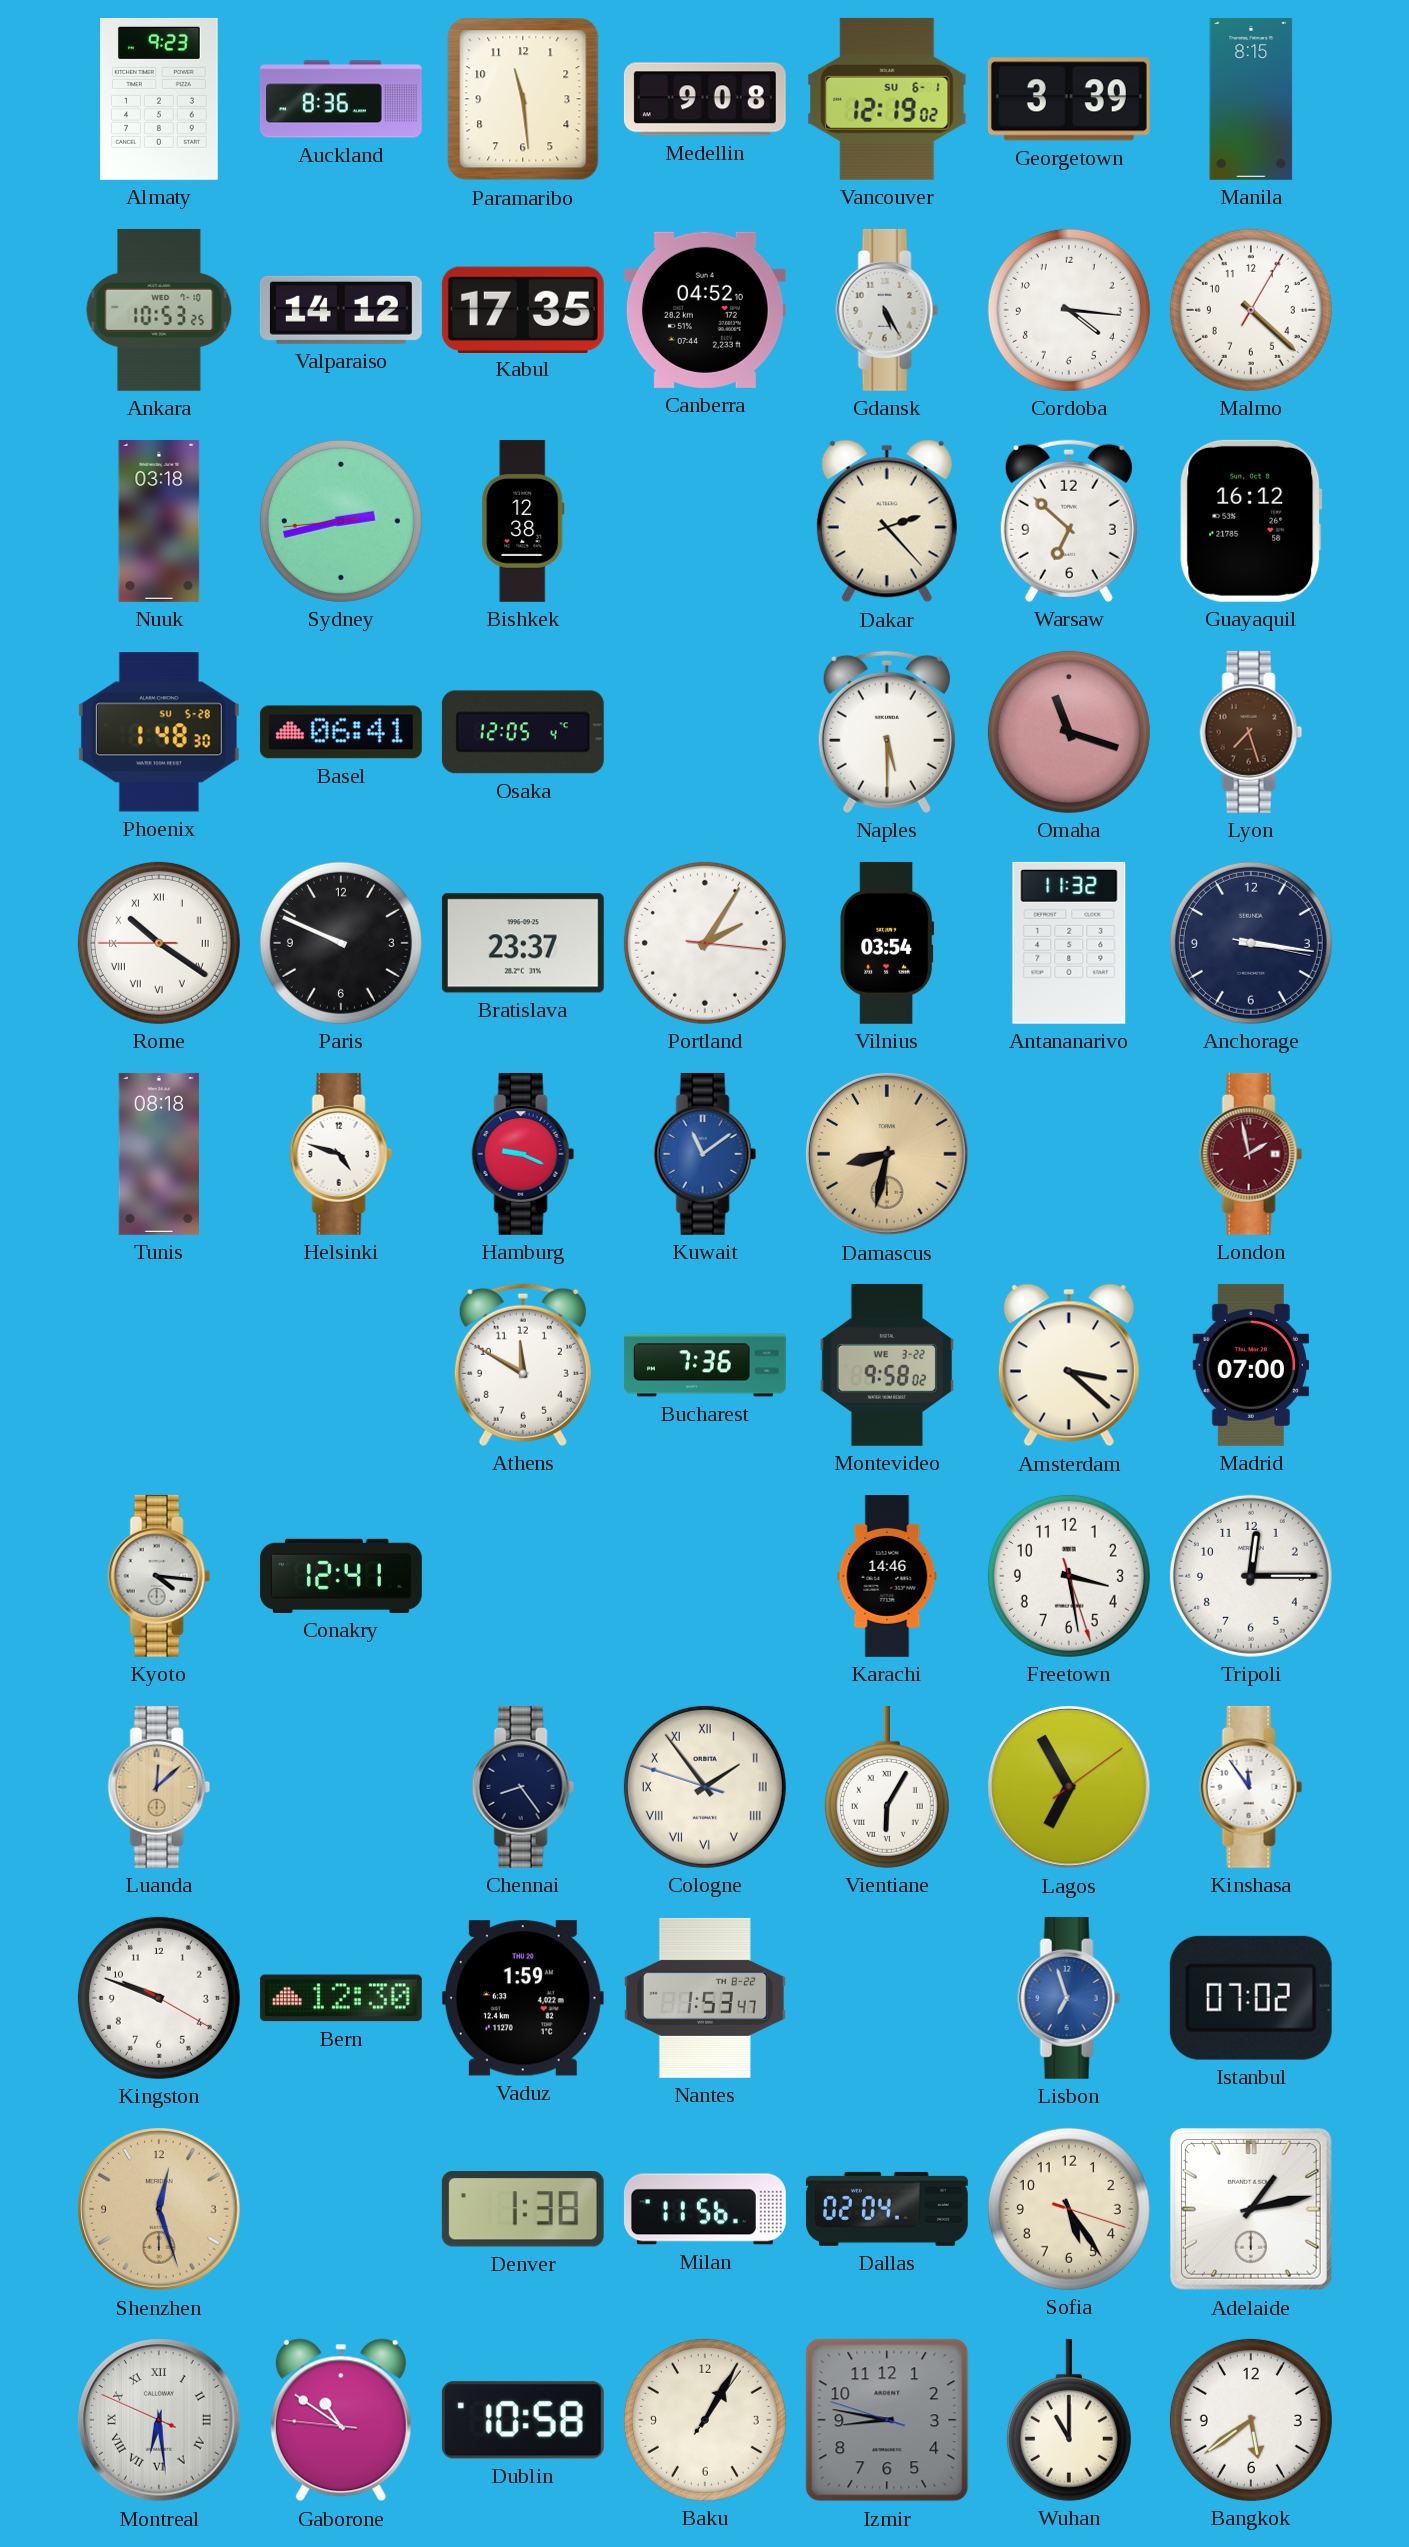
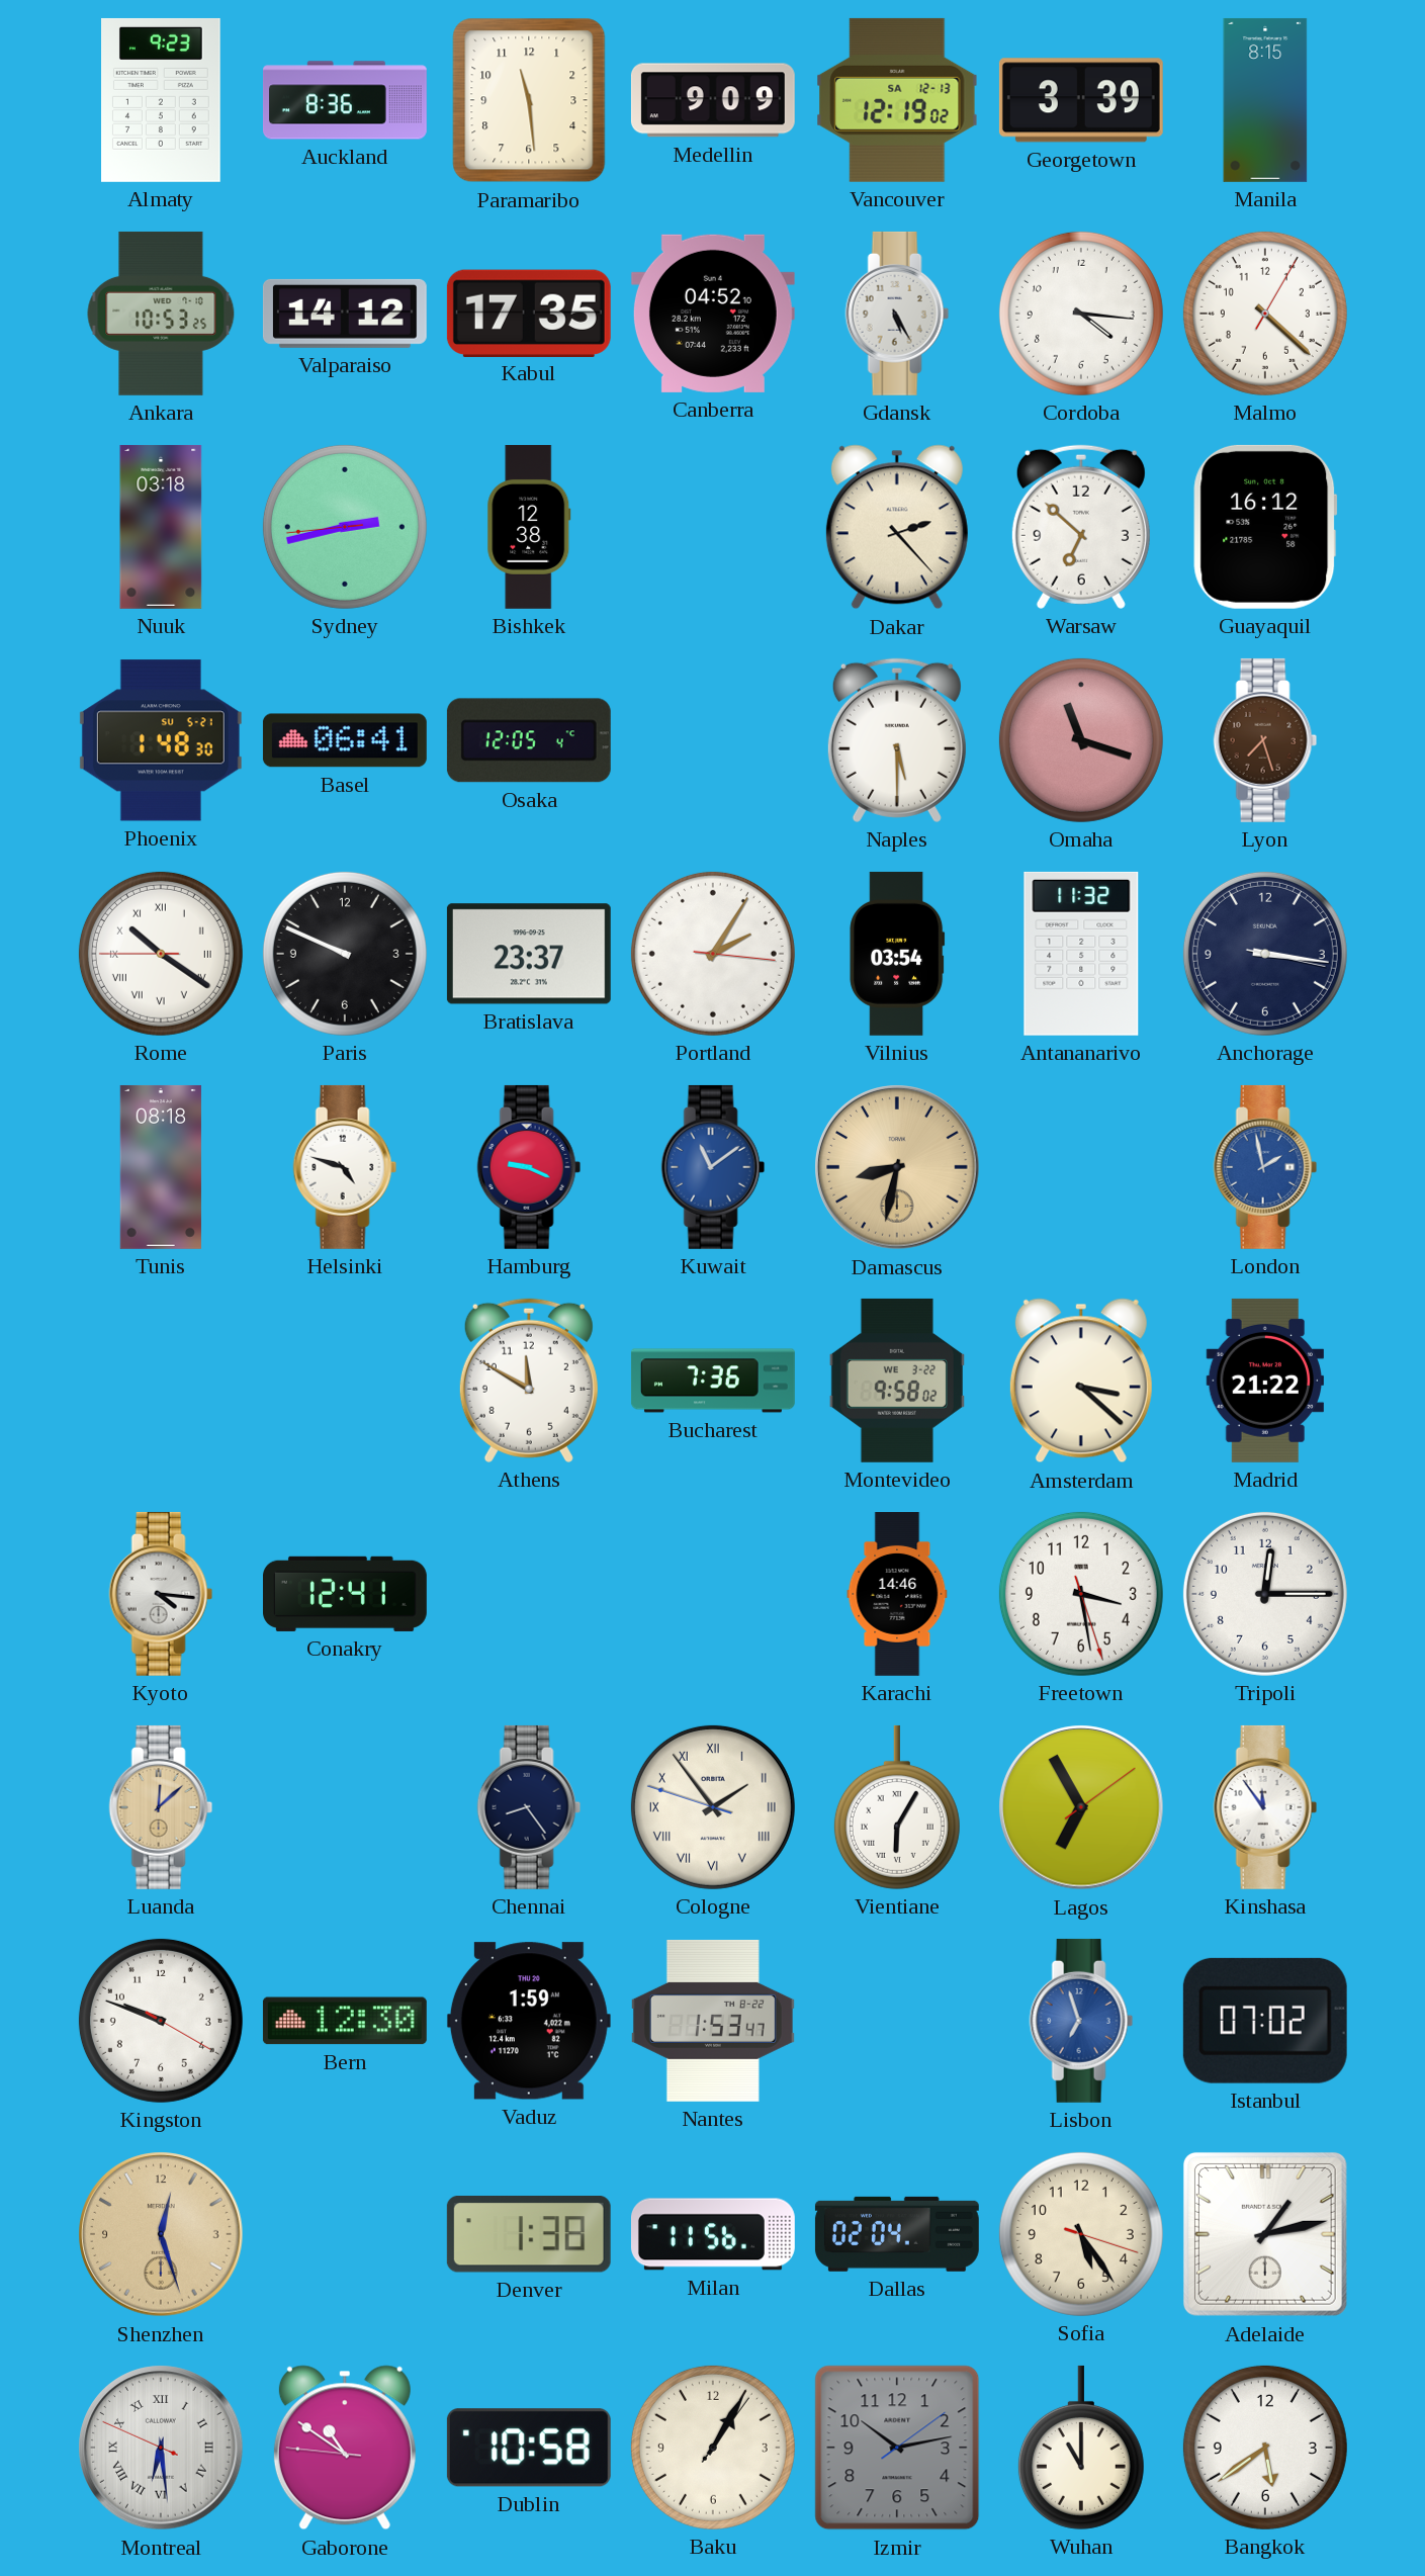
Medellin: 9:08 -> 9:09 (713, 100)
Vancouver date: SU 6-1 -> SA 12-13 (897, 100)
Phoenix date: SU 5-28 -> SU 5-21 (161, 740)
London dial: burgundy -> blue (1265, 1167)
Madrid: 07:00 -> 21:22 (1264, 1381)
Izmir: 8:46 -> 10:13 (897, 2448)
